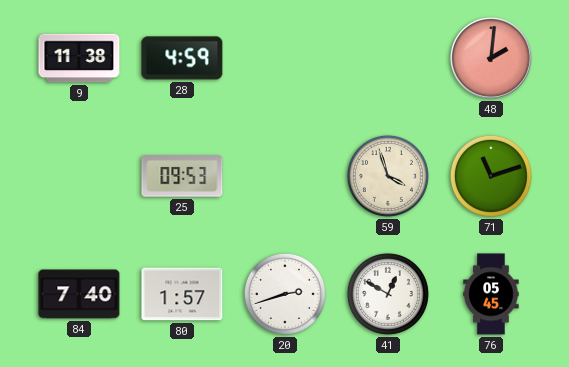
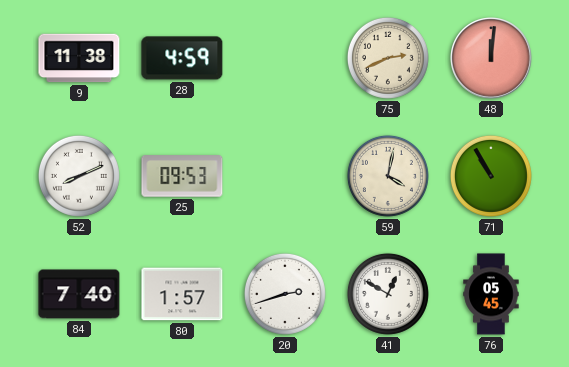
75: none -> 2:41 (388, 58)
48: 2:01 -> 12:01 (492, 59)
52: none -> 8:11 (79, 176)
59: 3:57 -> 4:02 (388, 176)
71: 11:12 -> 10:55 (491, 176)
